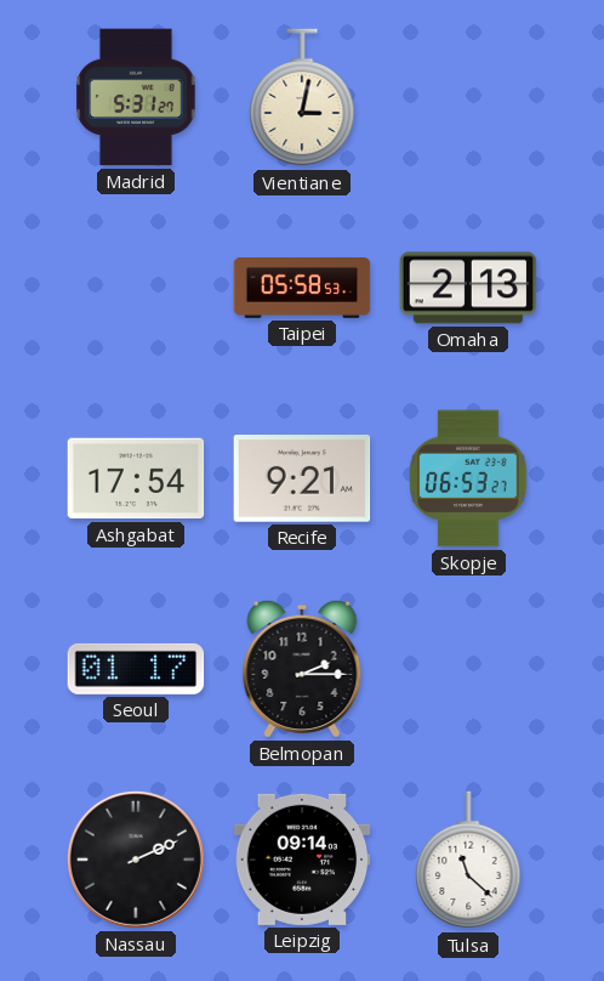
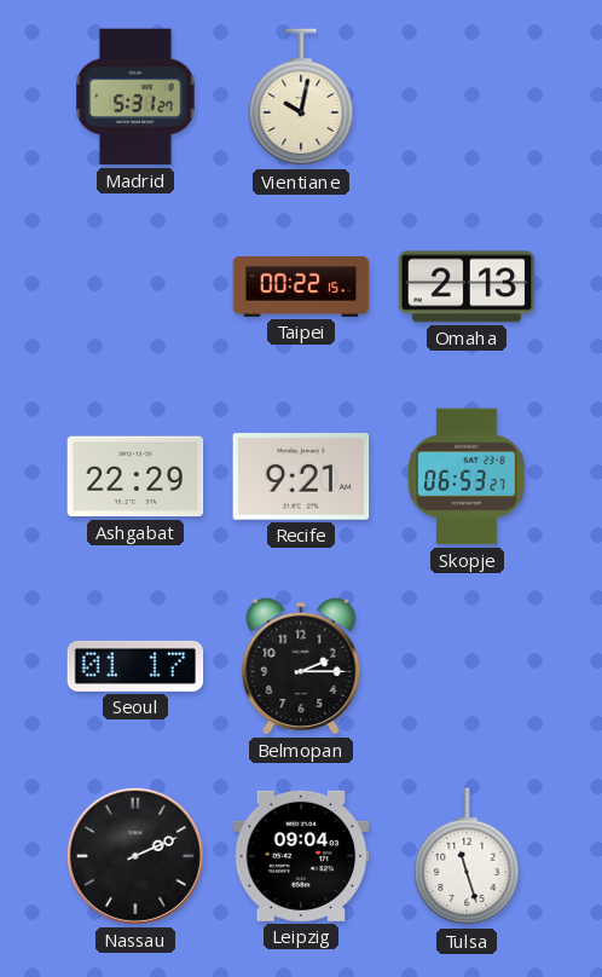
Vientiane: 3:02 -> 10:02 (301, 98)
Taipei: 05:58 -> 00:22 (301, 288)
Ashgabat: 17:54 -> 22:29 (135, 476)
Leipzig: 09:14 -> 09:04 (301, 856)
Tulsa: 11:22 -> 11:27 (467, 857)
